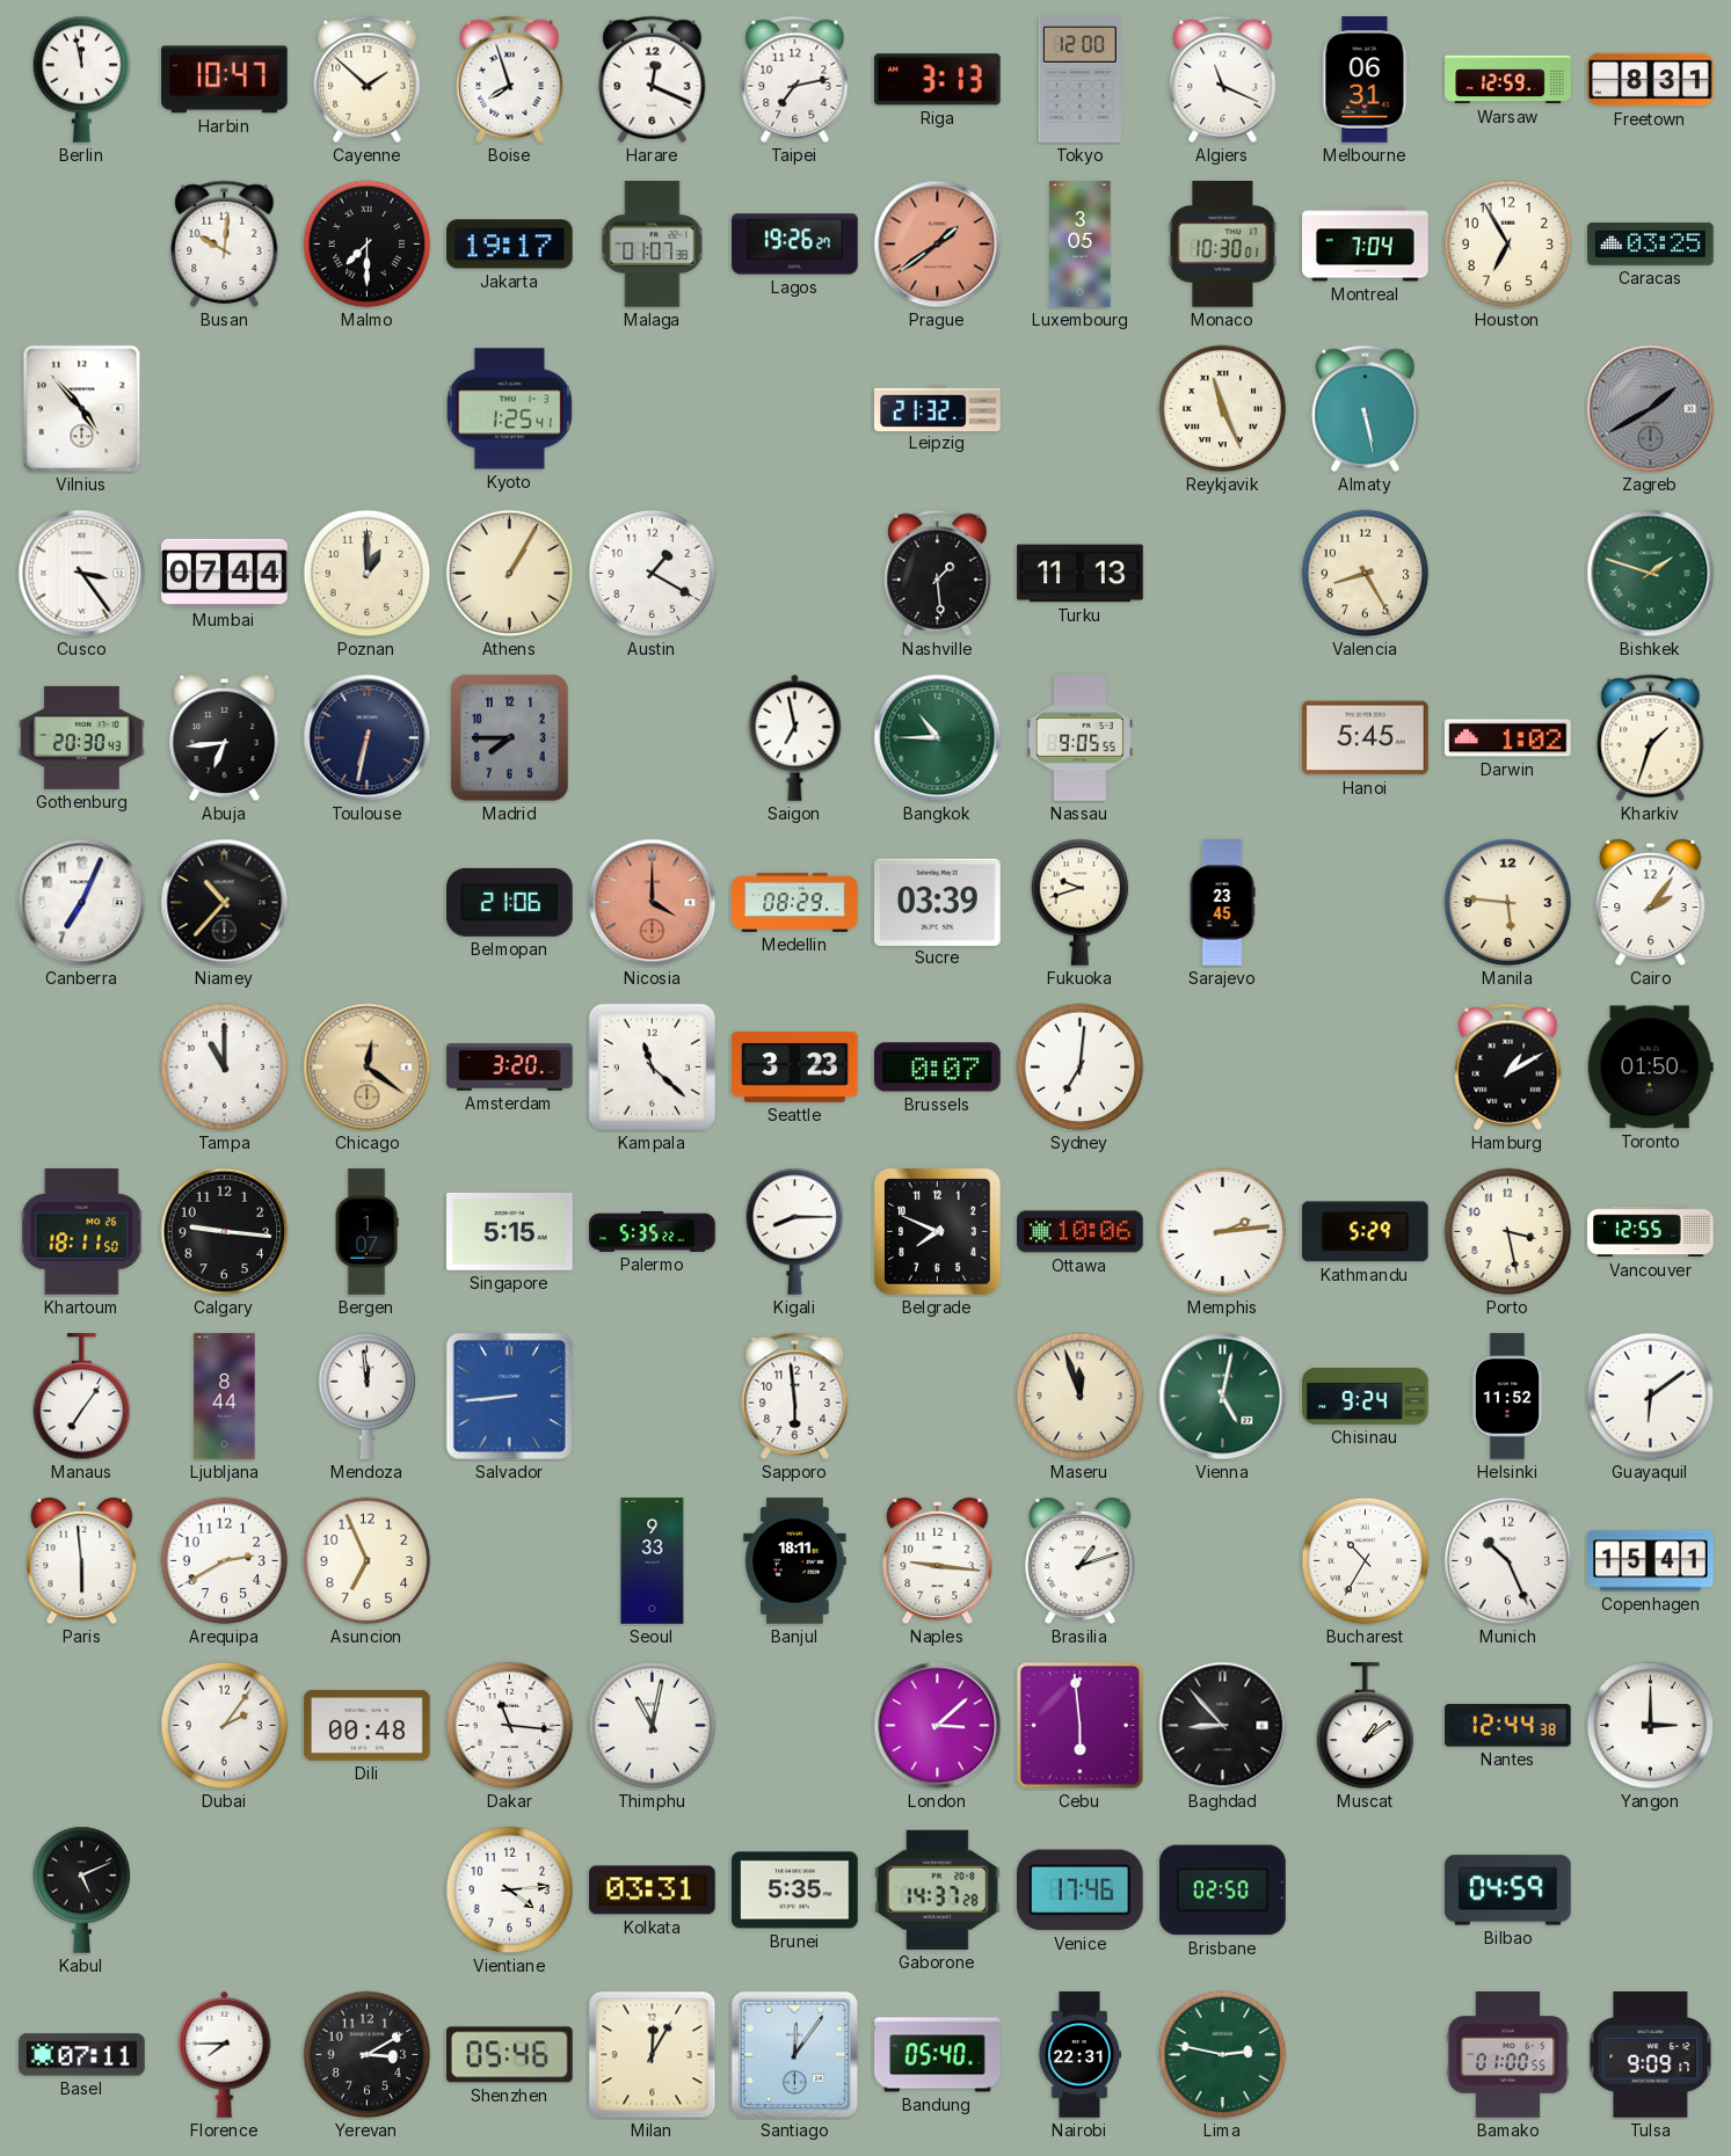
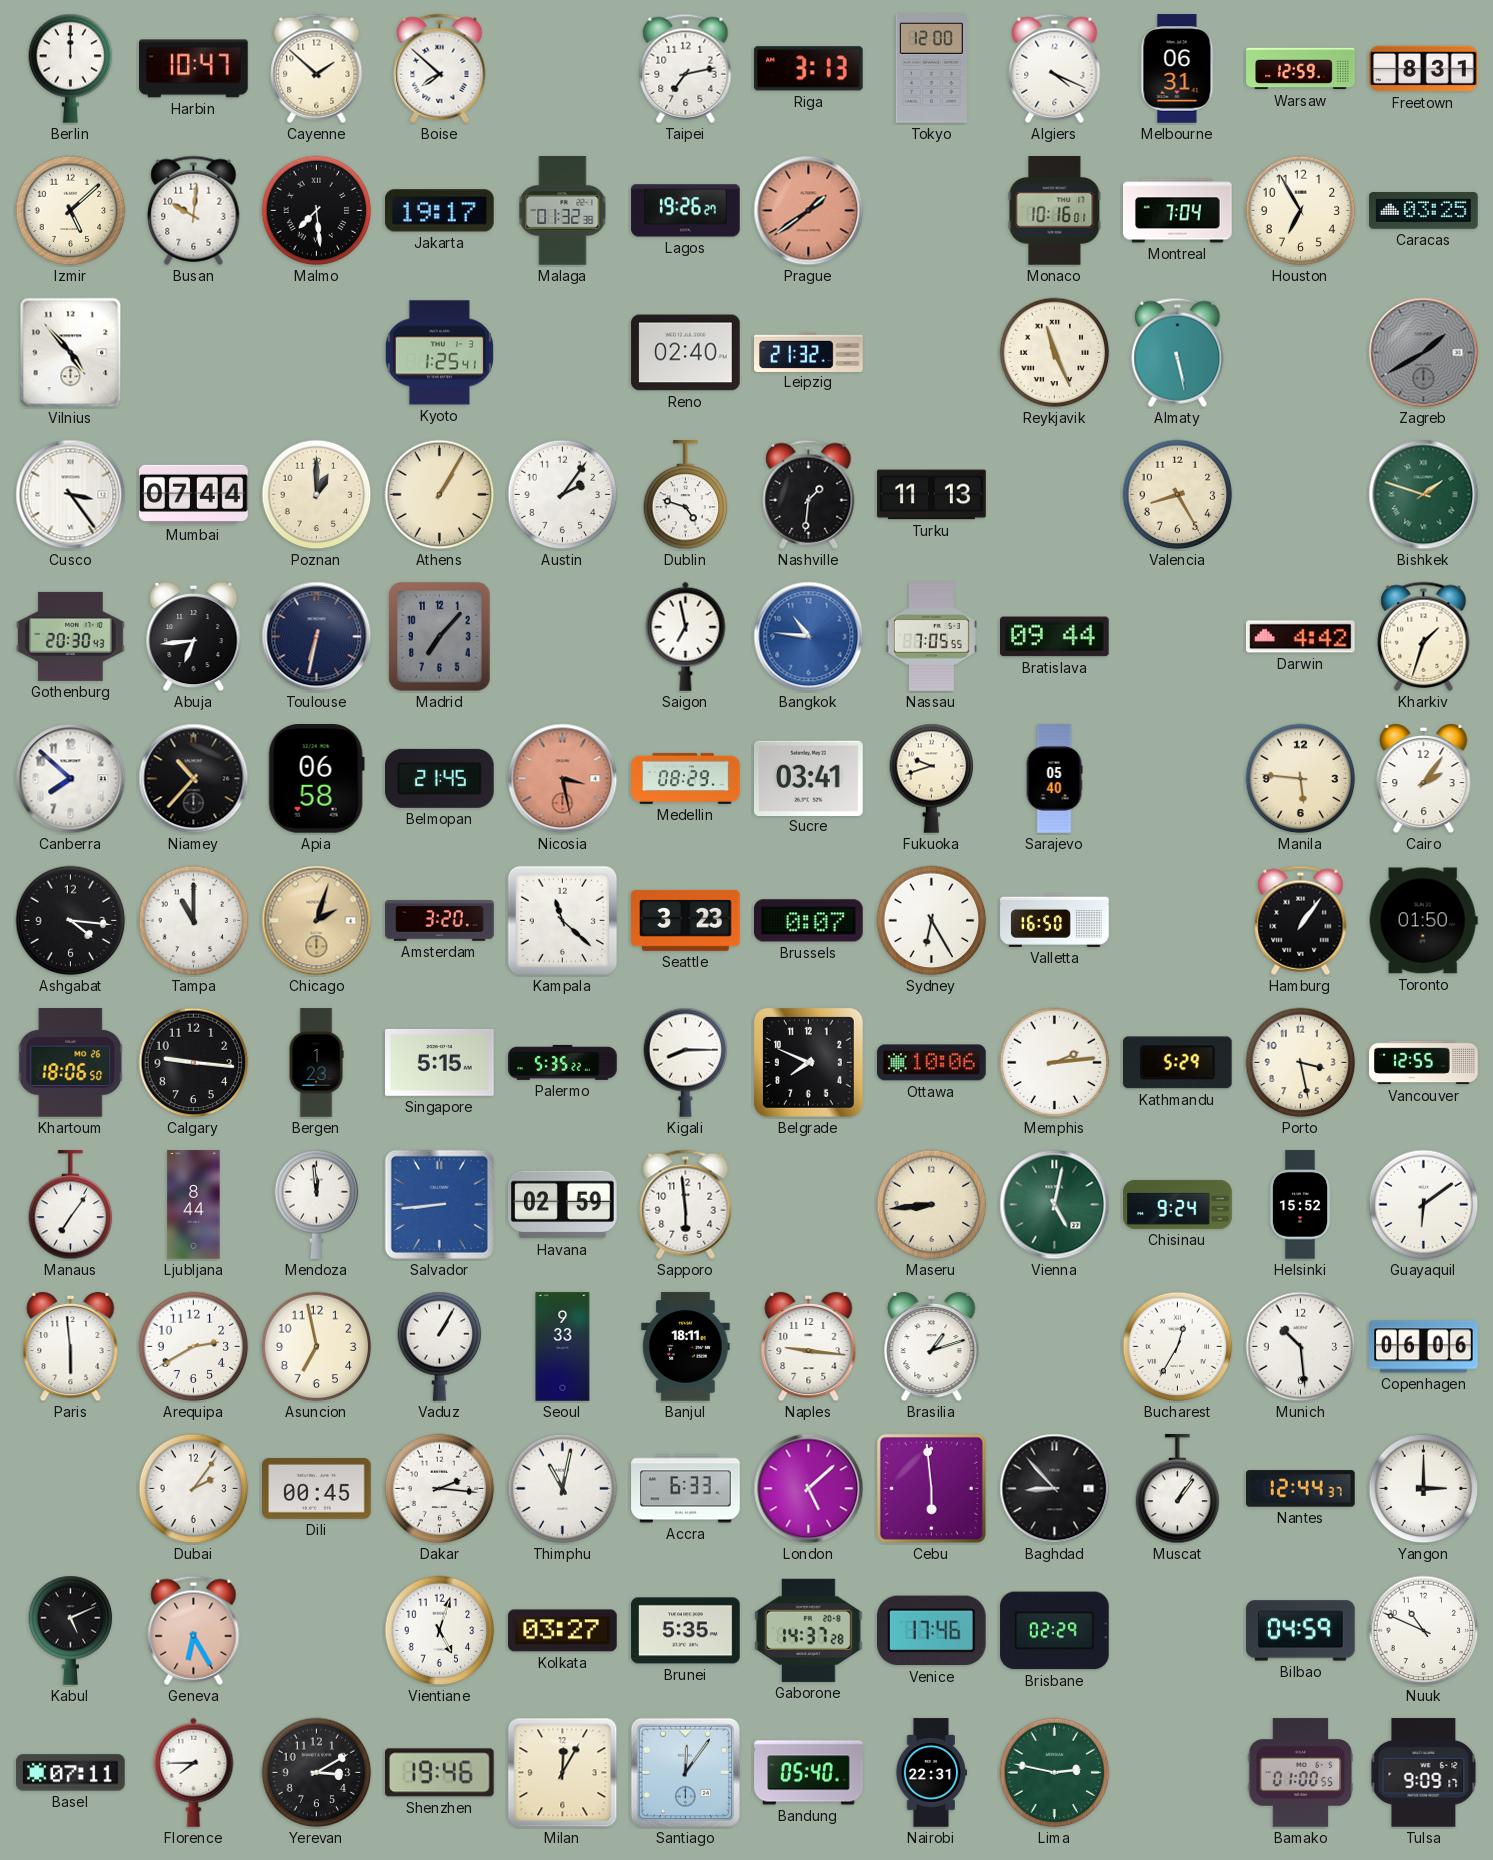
Berlin: 11:58 -> 12:00 (71, 68)
Boise: 7:57 -> 7:52 (440, 68)
Harare: 12:19 -> none (653, 79)
Algiers: 11:19 -> 4:19 (1055, 68)
Izmir: none -> 5:08 (71, 211)
Malmo: 7:30 -> 7:29 (317, 211)
Malaga: 01:07 -> 01:32 (563, 211)
Luxembourg: 3:05 -> none (1081, 245)
Monaco: 10:30 -> 10:16 (1055, 211)
Reno: none -> 02:40 (686, 353)
Austin: 1:20 -> 2:06 (563, 495)
Dublin: none -> 4:48 (686, 495)
Nashville: 1:29 -> 1:31 (809, 494)
Madrid: 7:45 -> 7:07 (440, 637)
Bangkok: 10:45 -> 10:46 (809, 637)
Bangkok dial: green -> blue (809, 637)
Nassau: 9:05 -> 7:05 (931, 637)
Bratislava: none -> 09:44 (1055, 637)
Hanoi: 5:45 -> none (1366, 738)
Darwin: 1:02 -> 4:42 (1301, 637)
Canberra: 7:04 -> 7:52 (71, 779)
Apia: none -> 06:58 (316, 779)
Belmopan: 21:06 -> 21:45 (440, 778)
Nicosia: 4:00 -> 3:28 (563, 779)
Sucre: 03:39 -> 03:41 (809, 778)
Sarajevo: 23:45 -> 05:40 (1054, 779)
Ashgabat: none -> 4:16 (71, 921)
Chicago: 12:21 -> 2:03 (317, 921)
Sydney: 7:01 -> 6:25 (932, 921)
Valletta: none -> 16:50 (1055, 920)
Hamburg: 1:10 -> 1:06 (1301, 920)
Khartoum: 18:11 -> 18:06 (71, 1063)
Bergen: 1:07 -> 1:23 (316, 1063)
Havana: none -> 02:59 (563, 1205)
Maseru: 11:57 -> 8:44 (932, 1205)
Helsinki: 11:52 -> 15:52 (1300, 1205)
Asuncion: 6:56 -> 6:58 (317, 1347)
Vaduz: none -> 1:05 (440, 1346)
Bucharest: 10:35 -> 12:35 (1178, 1347)
Munich: 10:26 -> 10:29 (1301, 1347)
Copenhagen: 15:41 -> 06:06 (1424, 1347)
Dili: 00:48 -> 00:45 (317, 1489)
Dakar: 11:16 -> 2:16 (440, 1489)
Accra: none -> 6:33 (686, 1489)
London: 3:08 -> 5:08 (809, 1489)
Muscat: 1:09 -> 1:06 (1178, 1489)
Nantes: 12:44:38 -> 12:44:37 (1301, 1489)
Geneva: none -> 6:25 (194, 1630)
Vientiane: 4:14 -> 5:03 (440, 1631)
Kolkata: 03:31 -> 03:27 (563, 1631)
Brisbane: 02:50 -> 02:29 (1055, 1631)
Nuuk: none -> 10:49 (1424, 1631)
Shenzhen: 05:46 -> 19:46 (440, 1773)
